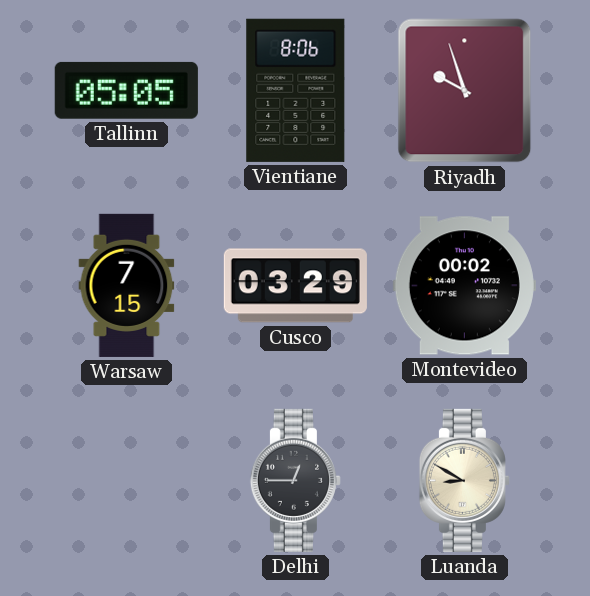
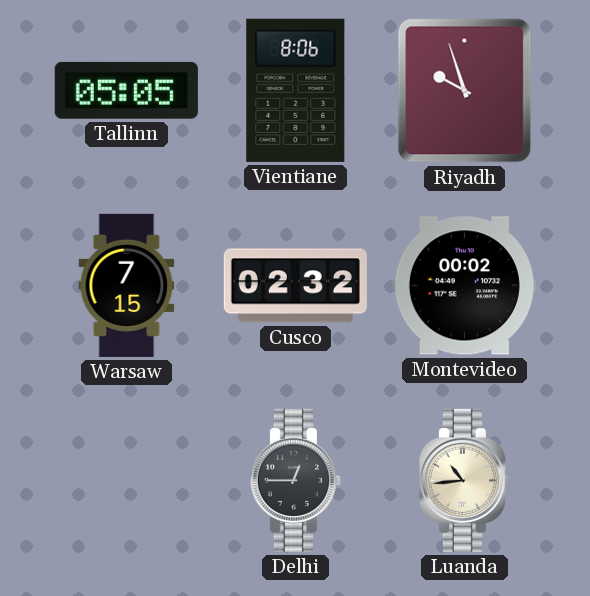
Cusco: 03:29 -> 02:32 (295, 286)
Luanda: 8:50 -> 10:44 (464, 480)
